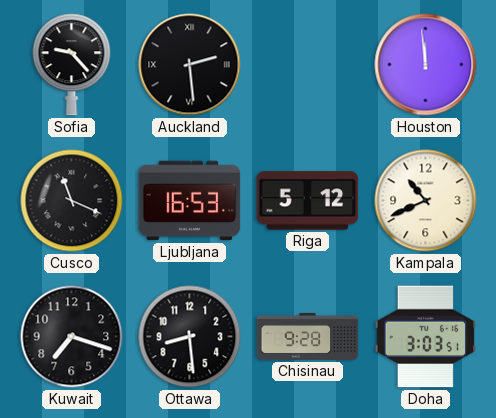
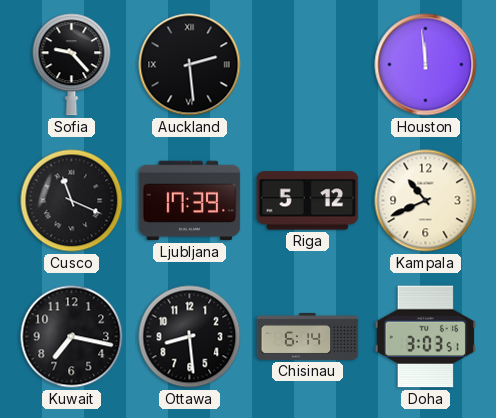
Ljubljana: 16:53 -> 17:39 (190, 201)
Kuwait: 7:18 -> 7:17 (72, 337)
Chisinau: 9:28 -> 6:14 (308, 336)
